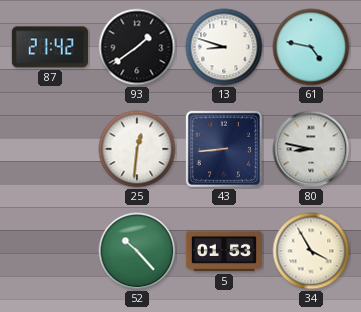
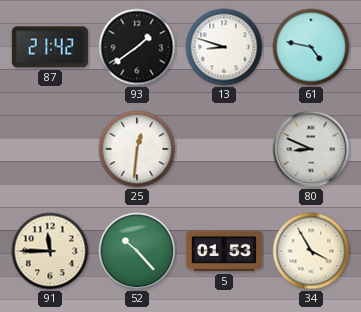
43: 8:44 -> none (224, 149)
80: 8:47 -> 8:49 (311, 149)
91: none -> 11:45 (50, 251)
